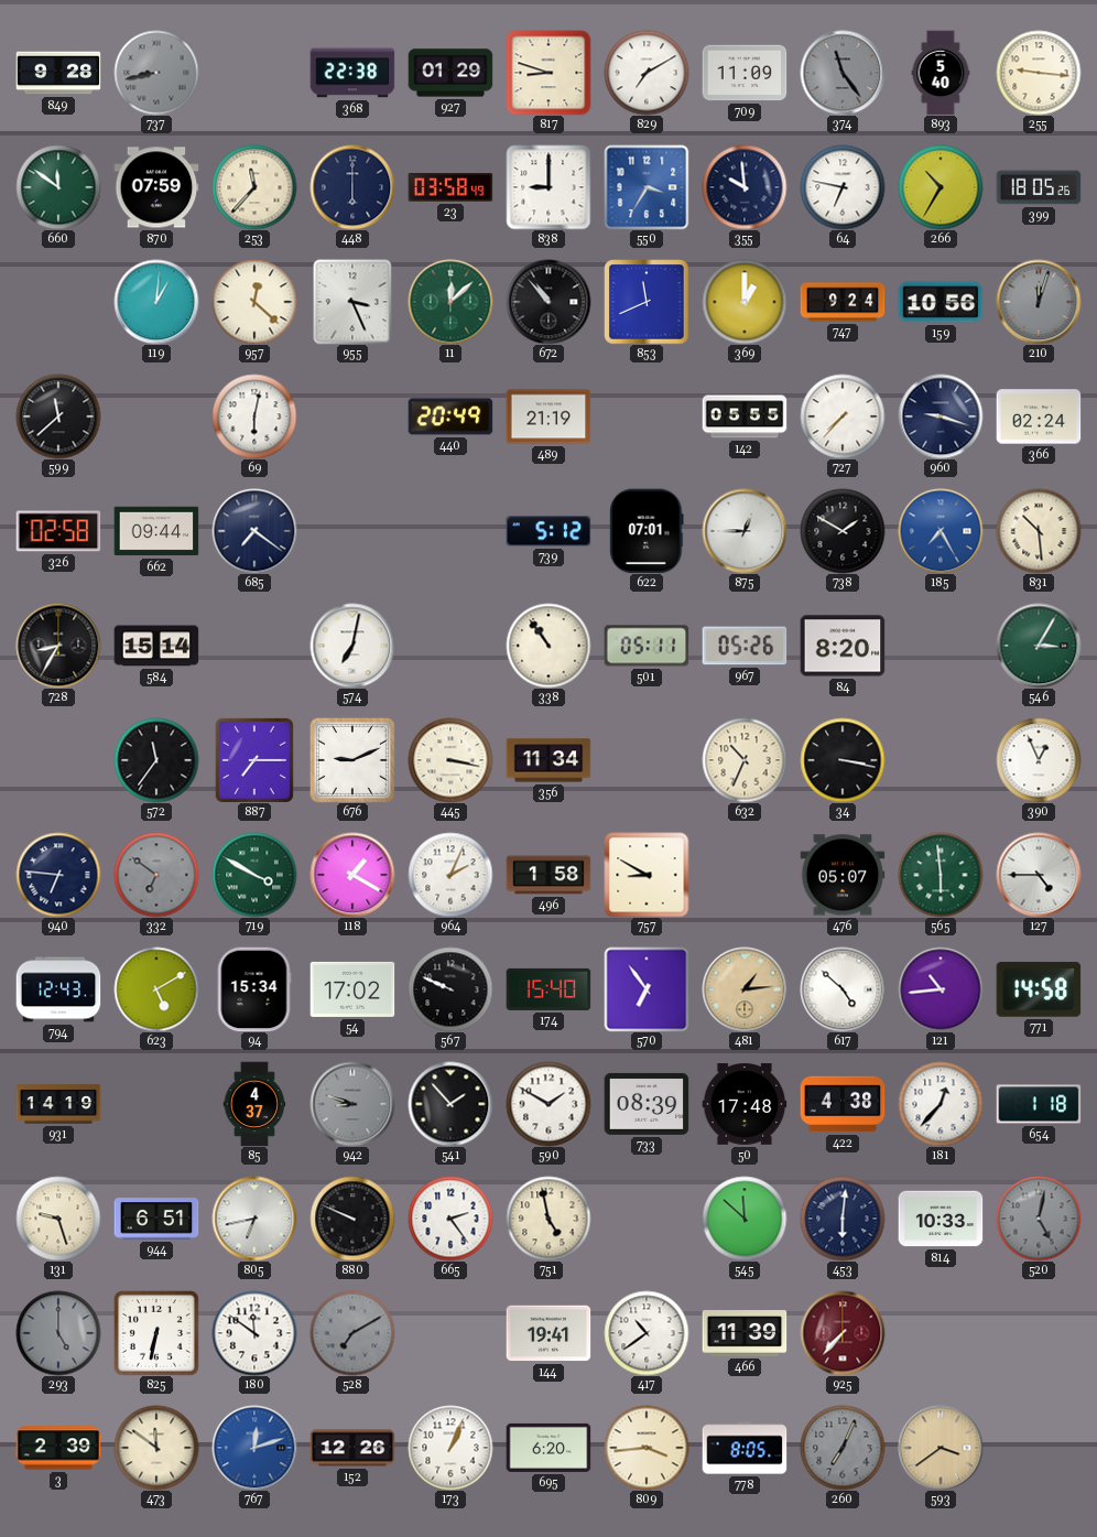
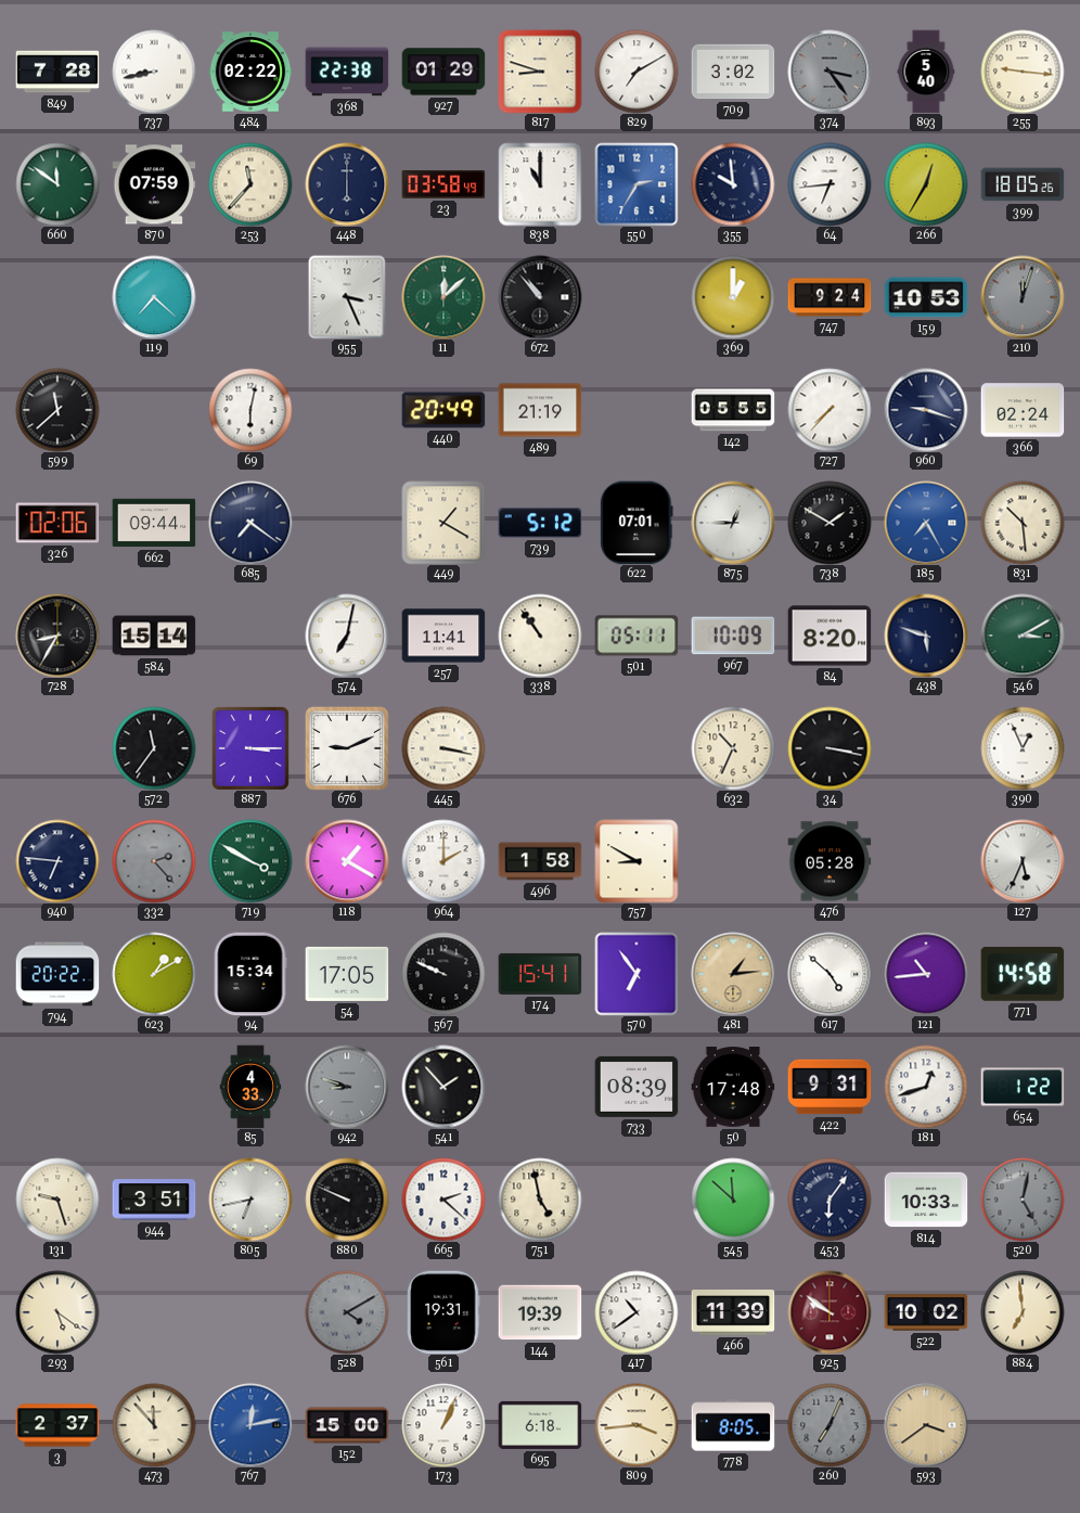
849: 9:28 -> 7:28 (57, 72)
737 dial: grey -> white (154, 72)
484: none -> 02:22 (250, 72)
709: 11:09 -> 3:02 (733, 72)
374: 11:24 -> 3:24 (830, 72)
838: 9:00 -> 11:00 (540, 184)
550: 3:35 -> 2:35 (637, 184)
64: 6:47 -> 6:44 (830, 184)
266: 10:35 -> 12:35 (926, 184)
119: 1:01 -> 7:22 (154, 297)
957: 12:22 -> none (254, 302)
853: 11:41 -> none (647, 302)
159: 10:56 -> 10:53 (926, 297)
326: 02:58 -> 02:06 (57, 523)
449: none -> 1:20 (443, 523)
257: none -> 11:41 (443, 636)
967: 05:26 -> 10:09 (733, 636)
438: none -> 5:48 (926, 636)
546: 3:05 -> 3:10 (1023, 636)
887: 7:15 -> 3:15 (250, 748)
356: 11:34 -> none (548, 760)
332: 6:51 -> 2:23 (154, 861)
964: 2:04 -> 2:00 (443, 861)
476: 05:07 -> 05:28 (830, 861)
565: 5:59 -> none (941, 875)
127: 4:45 -> 5:34 (1023, 861)
794: 12:43 -> 20:22 (57, 974)
623: 5:10 -> 1:10 (154, 974)
54: 17:02 -> 17:05 (347, 974)
174: 15:40 -> 15:41 (540, 974)
931: 14:19 -> none (58, 1104)
85: 4:37 -> 4:33 (250, 1087)
590: 1:50 -> none (548, 1104)
422: 4:38 -> 9:31 (830, 1087)
181: 12:37 -> 12:42 (926, 1087)
654: 1:18 -> 1:22 (1023, 1087)
944: 6:51 -> 3:51 (154, 1200)
665: 2:24 -> 2:22 (443, 1200)
453: 6:01 -> 6:06 (830, 1200)
293: 5:00 -> 5:21 (57, 1312)
293 dial: grey -> cream (57, 1312)
825: 6:32 -> none (156, 1333)
180: 11:51 -> none (254, 1333)
528: 7:10 -> 4:10 (347, 1312)
561: none -> 19:31 (443, 1312)
144: 19:41 -> 19:39 (540, 1312)
925: 7:37 -> 9:51 (830, 1312)
522: none -> 10:02 (926, 1312)
884: none -> 6:59 (1023, 1312)
3: 2:39 -> 2:37 (57, 1425)
473: 11:51 -> 11:53 (154, 1425)
767: 12:12 -> 12:13 (250, 1425)
152: 12:26 -> 15:00 (347, 1425)
695: 6:20 -> 6:18 (540, 1425)
